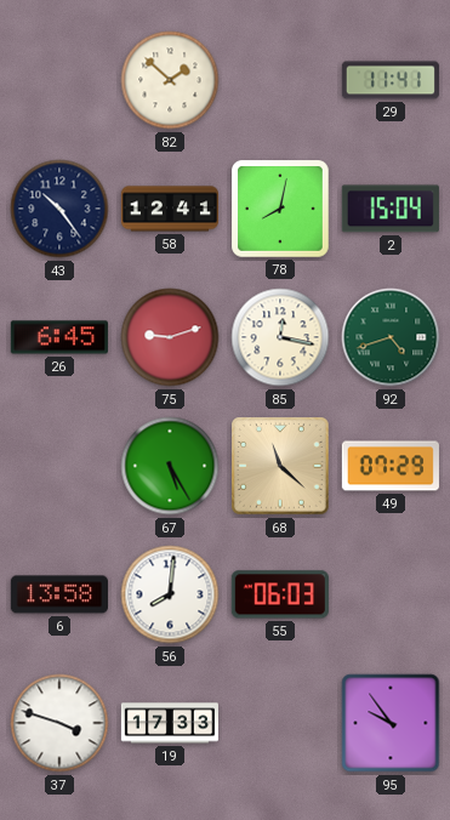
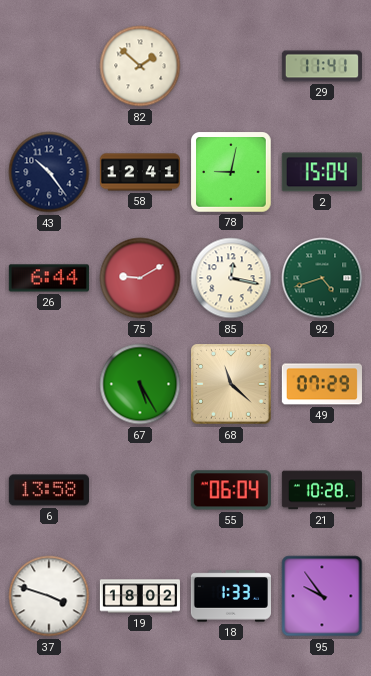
78: 8:02 -> 9:02 (232, 173)
26: 6:45 -> 6:44 (49, 278)
75: 9:12 -> 9:10 (140, 278)
56: 8:01 -> none (170, 594)
55: 06:03 -> 06:04 (231, 490)
21: none -> 10:28 (322, 490)
19: 17:33 -> 18:02 (140, 596)
18: none -> 1:33 (231, 596)
